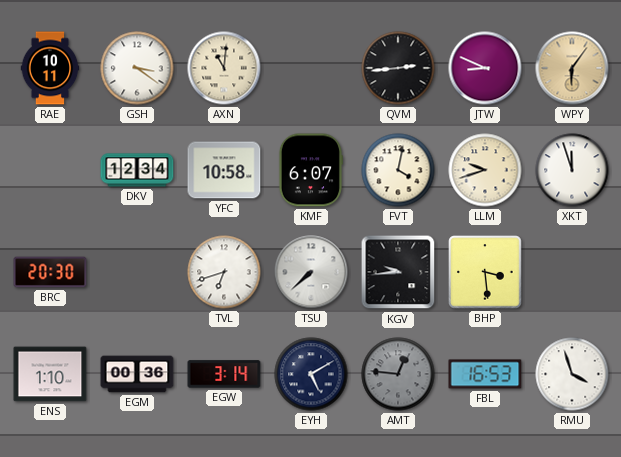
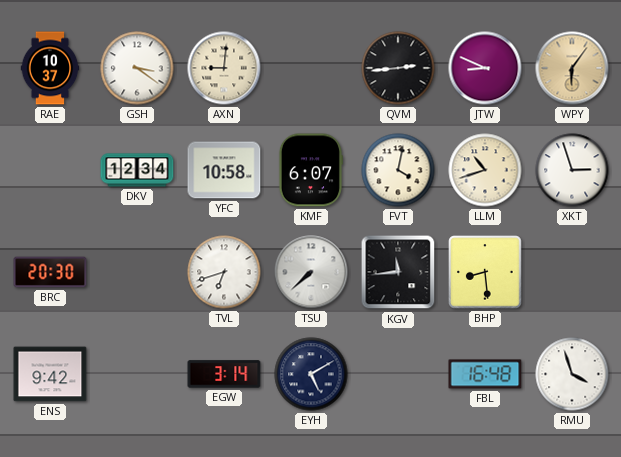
RAE: 10:11 -> 10:37 (50, 68)
AXN: 11:01 -> 9:01 (224, 68)
LLM: 9:42 -> 10:42 (485, 170)
XKT: 11:57 -> 2:57 (572, 170)
KGV: 9:44 -> 11:44 (398, 272)
BHP: 3:29 -> 8:29 (485, 272)
ENS: 1:10 -> 9:42 (50, 374)
EGM: 00:36 -> none (137, 374)
AMT: 12:46 -> none (398, 374)
FBL: 16:53 -> 16:48 (485, 374)
